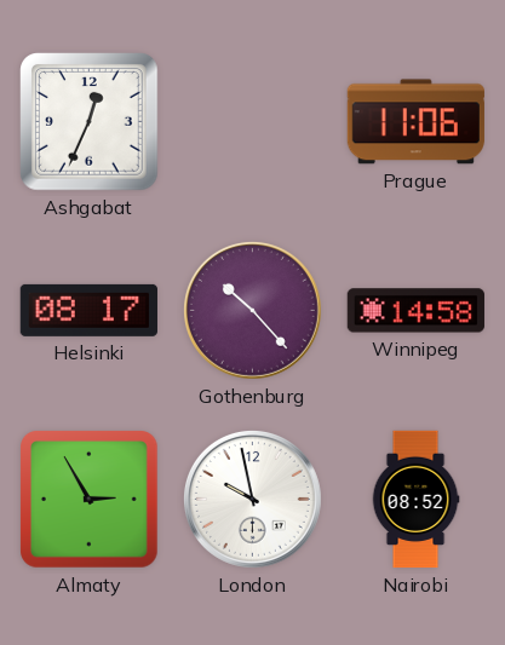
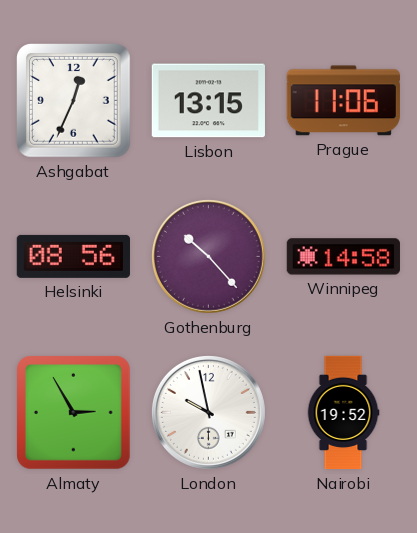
Lisbon: none -> 13:15 (208, 101)
Helsinki: 08:17 -> 08:56 (73, 256)
Nairobi: 08:52 -> 19:52 (343, 413)
